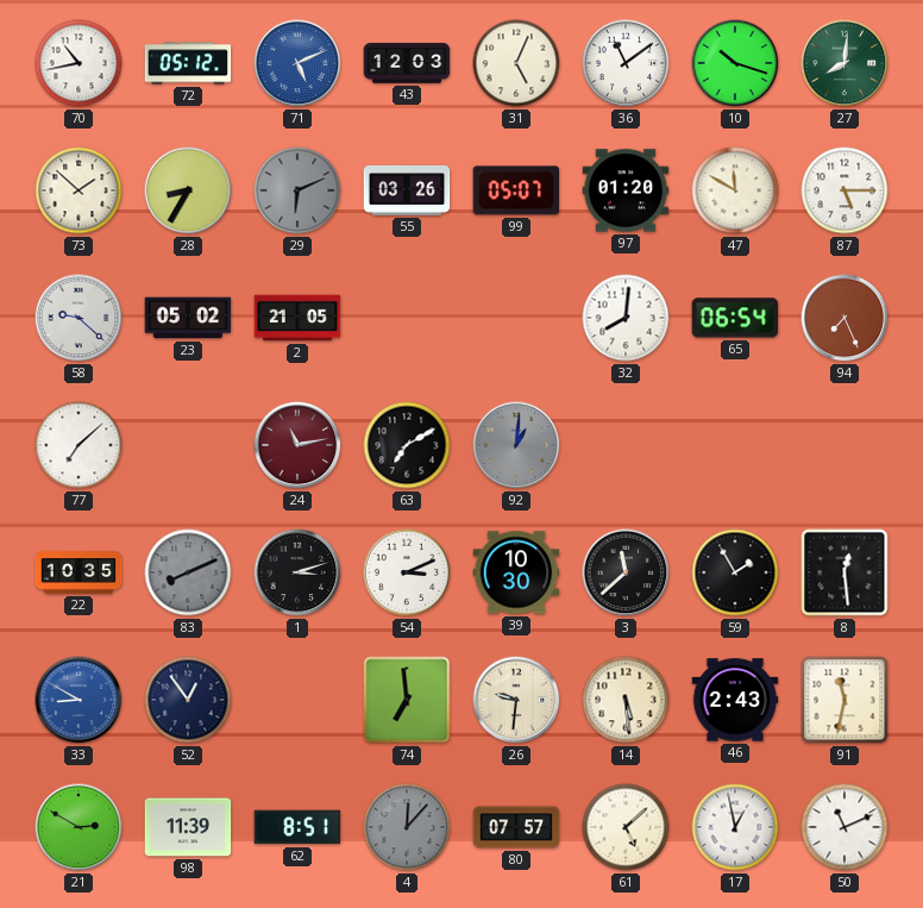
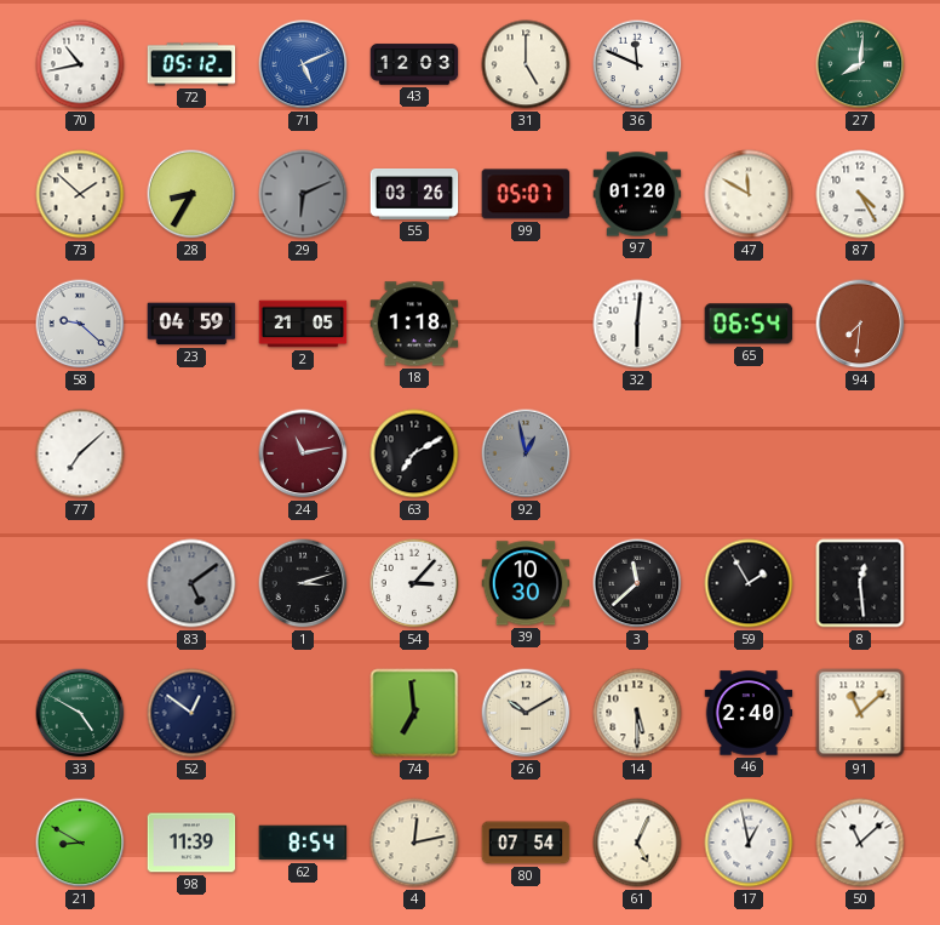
31: 5:04 -> 5:00 (526, 64)
36: 11:09 -> 11:49 (637, 64)
10: 10:18 -> none (735, 63)
87: 5:15 -> 4:25 (860, 194)
23: 05:02 -> 04:59 (191, 324)
18: none -> 1:18 (414, 324)
32: 8:01 -> 6:01 (637, 324)
94: 7:26 -> 7:31 (860, 324)
92: 1:01 -> 12:58 (526, 453)
22: 10:35 -> none (79, 572)
83: 8:11 -> 5:09 (191, 583)
54: 3:11 -> 3:07 (414, 583)
33: 8:50 -> 4:50 (80, 713)
33 dial: blue -> green (80, 713)
52: 12:54 -> 12:51 (191, 713)
26: 9:31 -> 10:10 (526, 713)
14: 5:29 -> 5:30 (637, 713)
46: 2:43 -> 2:40 (749, 713)
91: 11:32 -> 11:08 (860, 713)
21: 2:50 -> 8:50 (80, 843)
62: 8:51 -> 8:54 (303, 843)
4: 12:07 -> 12:13 (414, 843)
4 dial: grey -> cream (414, 843)
80: 07:57 -> 07:54 (526, 843)
61: 5:08 -> 5:04 (637, 843)
50: 11:11 -> 11:08 (860, 843)
